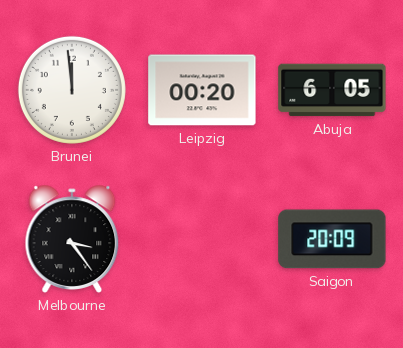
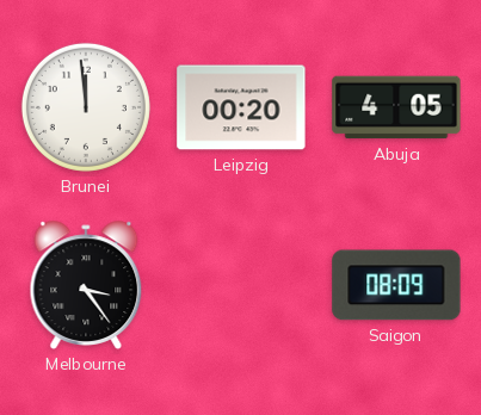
Abuja: 6:05 -> 4:05 (396, 107)
Saigon: 20:09 -> 08:09 (396, 285)
